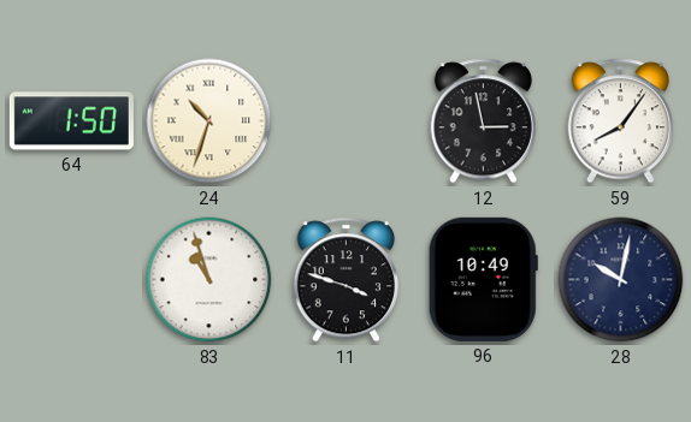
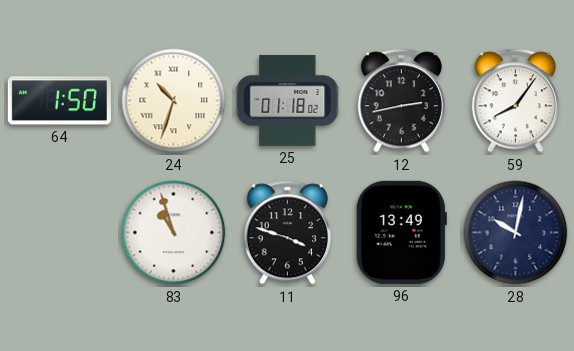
25: none -> 01:18 (288, 101)
12: 2:58 -> 2:43 (401, 101)
96: 10:49 -> 13:49 (401, 232)
